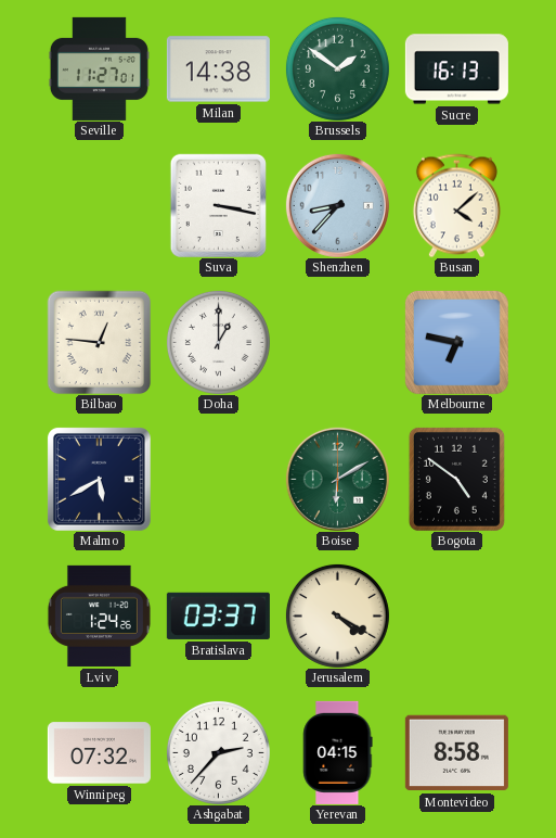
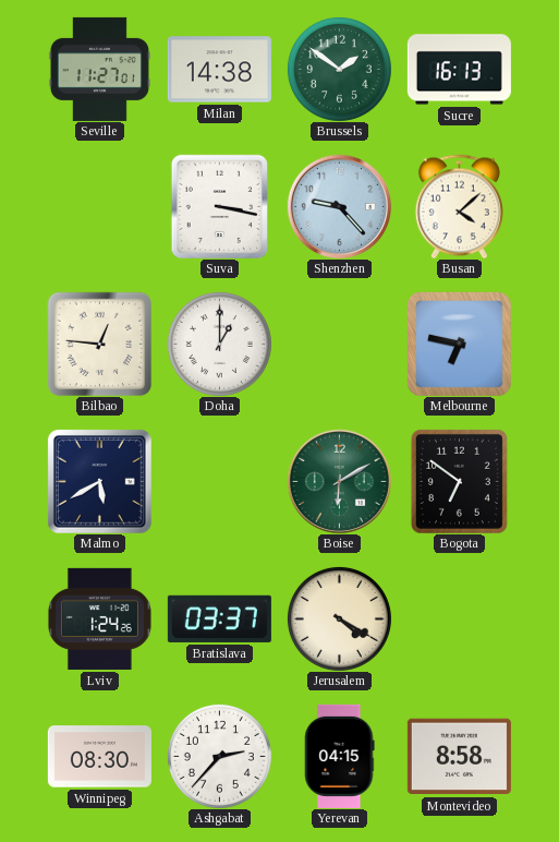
Shenzhen: 8:37 -> 9:23 (339, 206)
Bogota: 4:51 -> 6:51 (459, 481)
Winnipeg: 07:32 -> 08:30 (99, 757)
